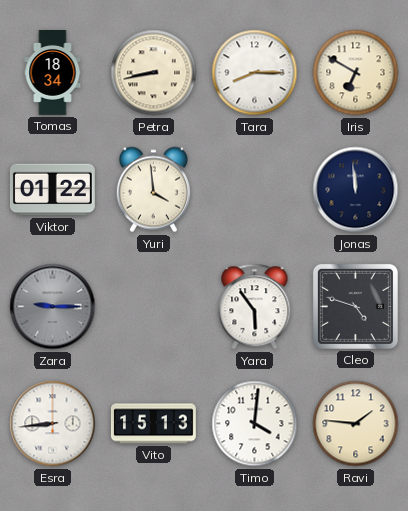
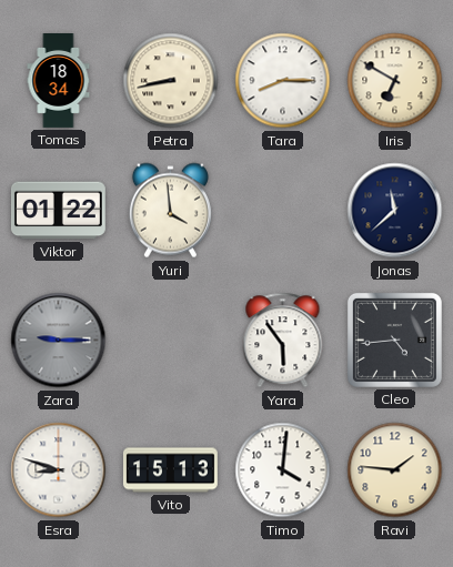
Jonas: 11:59 -> 11:38 (395, 211)
Cleo: 4:48 -> 4:44 (394, 340)
Esra: 8:44 -> 8:48 (59, 470)
